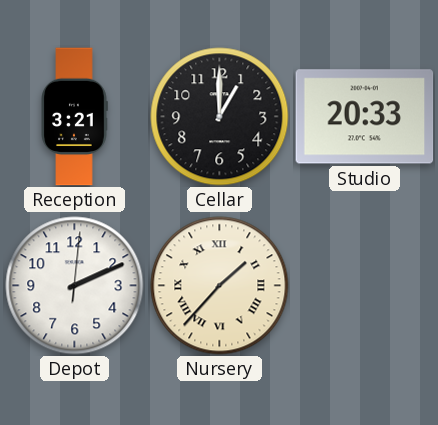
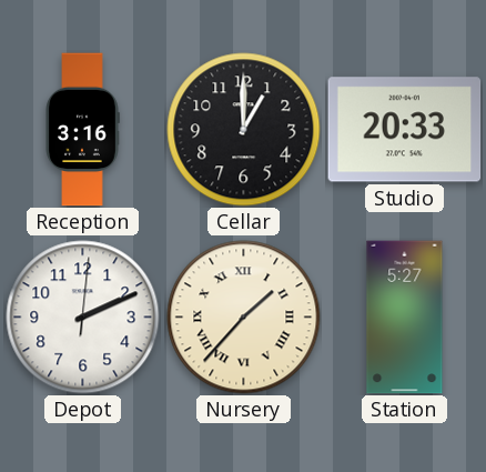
Reception: 3:21 -> 3:16 (82, 130)
Station: none -> 5:27 (405, 318)
